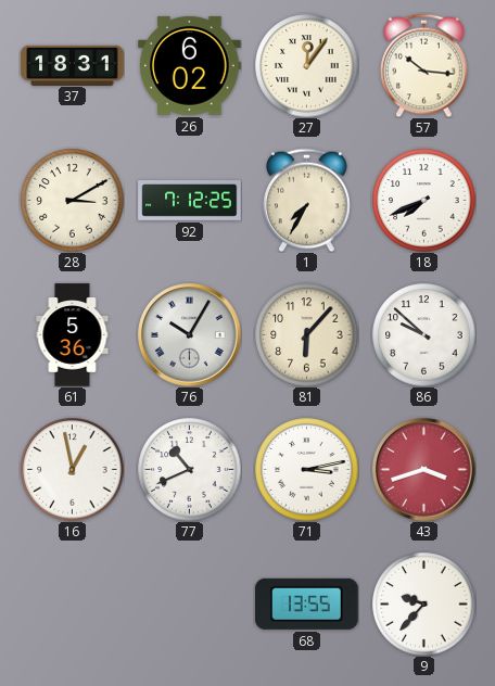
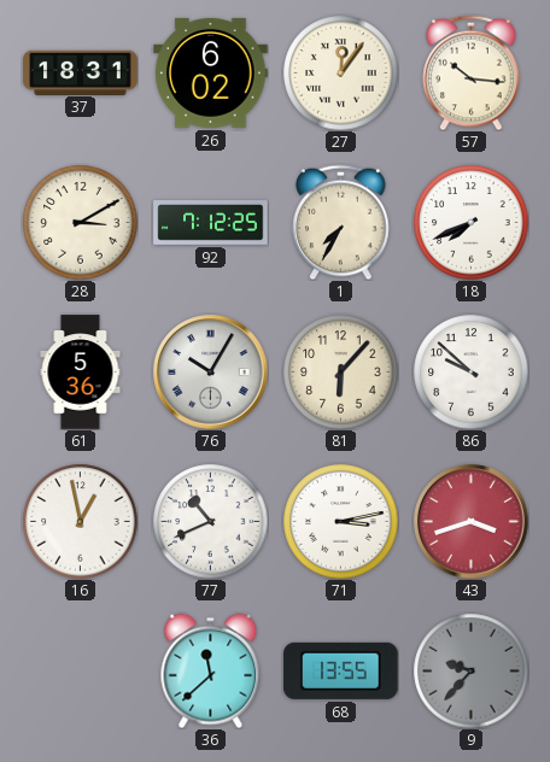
36: none -> 11:38 (211, 670)
9 dial: white -> grey (470, 670)
